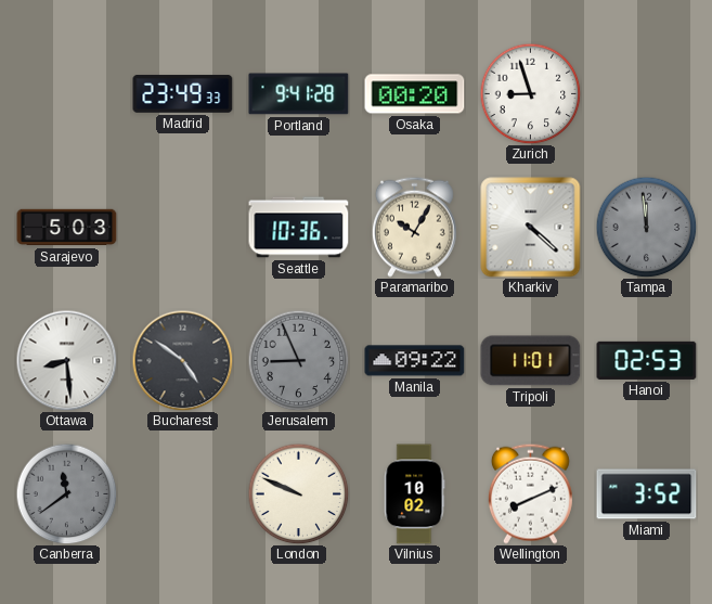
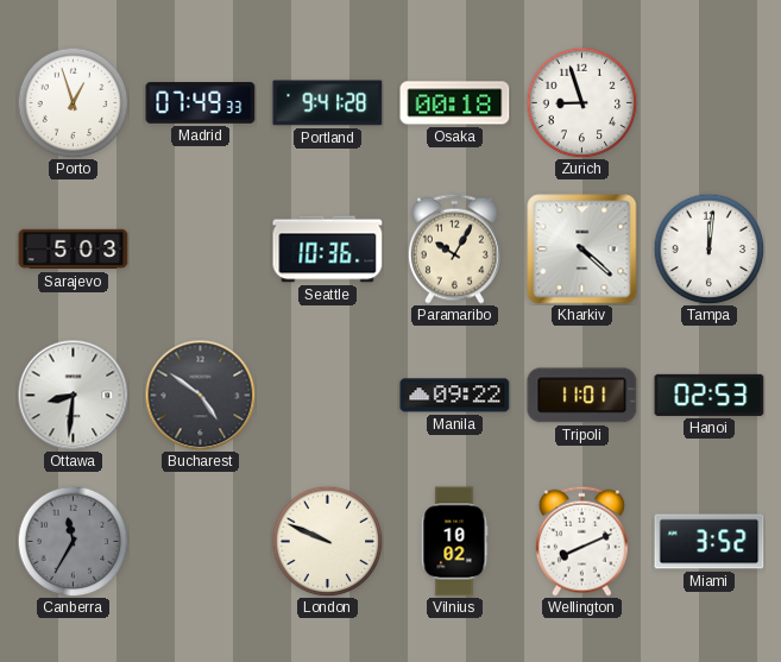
Porto: none -> 12:57 (73, 102)
Madrid: 23:49 -> 07:49 (201, 103)
Osaka: 00:20 -> 00:18 (455, 103)
Tampa: 11:59 -> 12:01 (708, 248)
Tampa dial: grey -> white (708, 248)
Ottawa: 8:29 -> 8:31 (73, 395)
Jerusalem: 8:56 -> none (298, 360)
Canberra: 11:39 -> 11:35 (73, 541)
